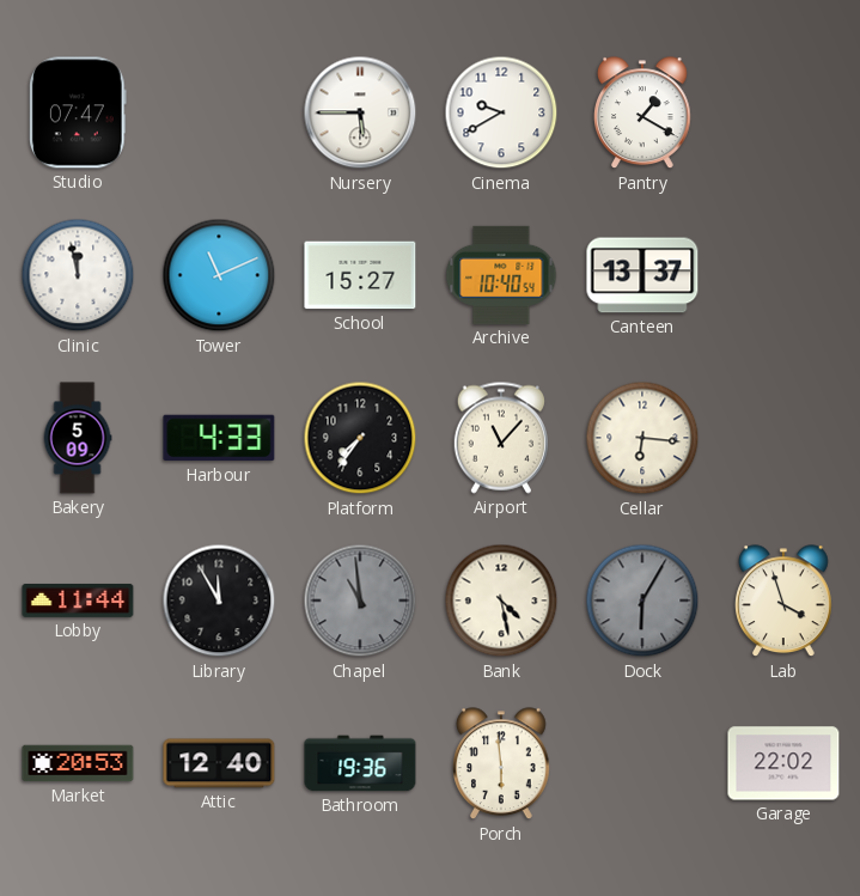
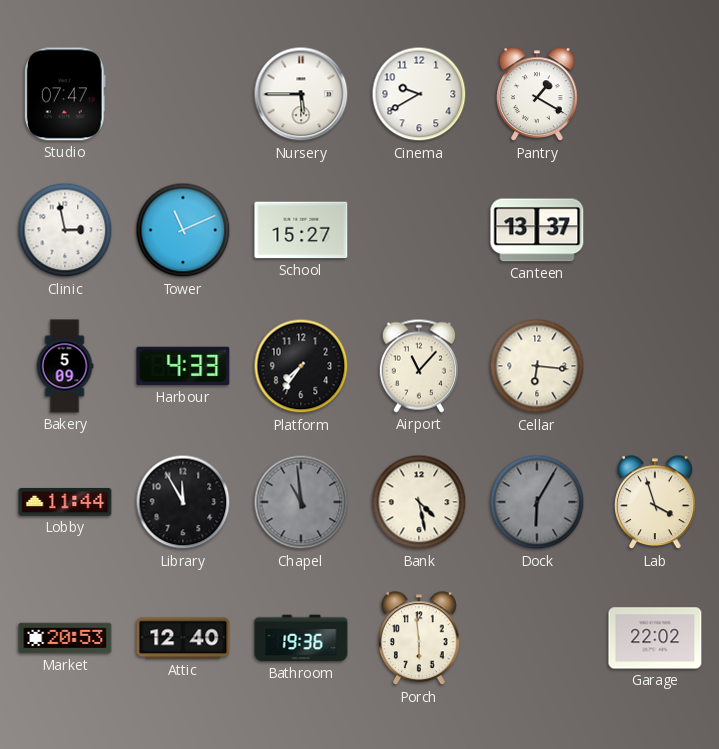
Clinic: 11:58 -> 2:58 (65, 230)
Archive: 10:40 -> none (501, 275)
